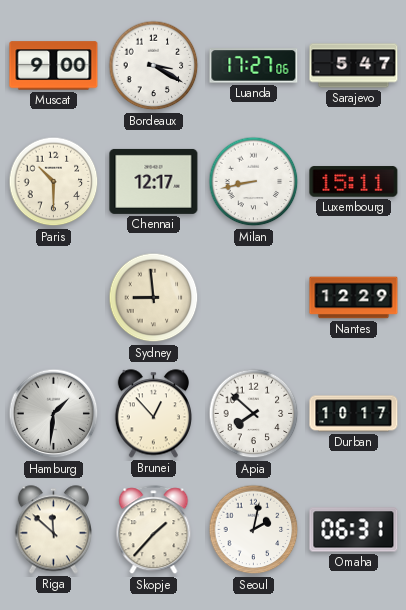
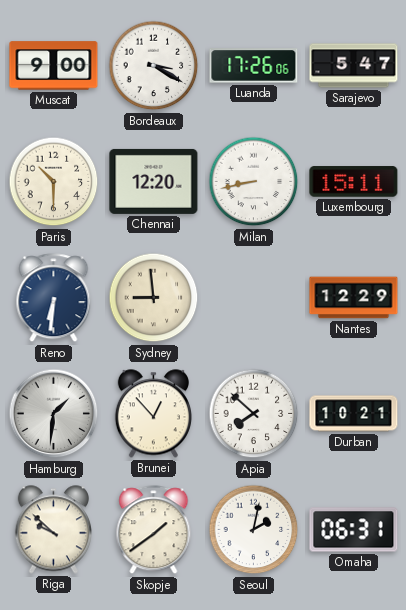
Luanda: 17:27 -> 17:26 (254, 66)
Chennai: 12:17 -> 12:20 (154, 181)
Reno: none -> 6:31 (54, 298)
Durban: 10:17 -> 10:21 (354, 414)
Riga: 11:52 -> 9:52 (53, 530)
Skopje: 1:37 -> 1:39 (154, 530)
